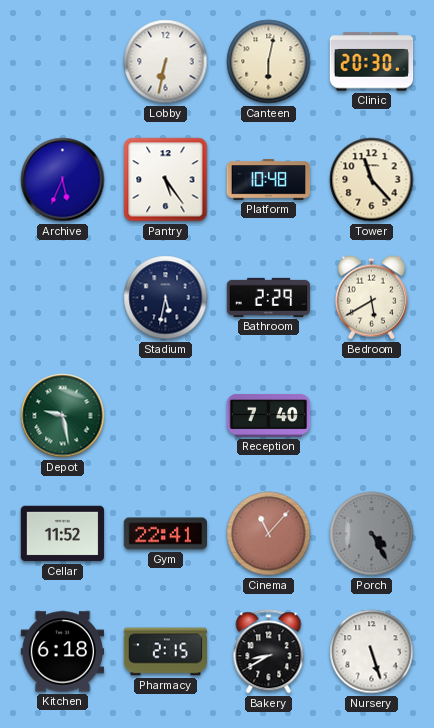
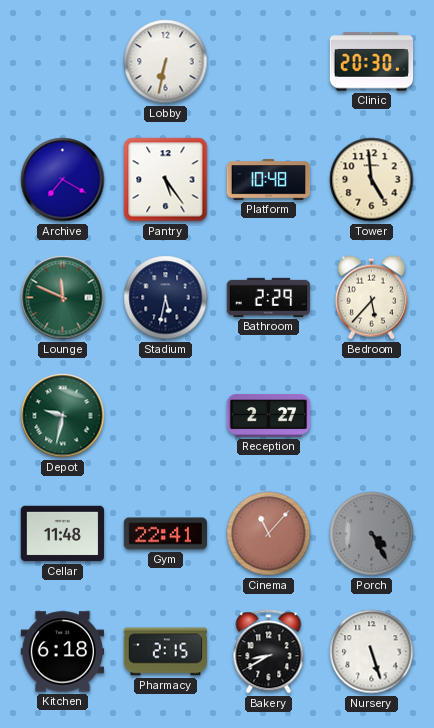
Canteen: 6:02 -> none (269, 62)
Archive: 5:34 -> 7:20 (63, 180)
Tower: 11:23 -> 4:59 (372, 180)
Lounge: none -> 11:49 (63, 298)
Bedroom: 5:40 -> 5:37 (371, 298)
Depot: 9:28 -> 9:32 (63, 416)
Reception: 7:40 -> 2:27 (269, 415)
Cellar: 11:52 -> 11:48 (63, 534)
